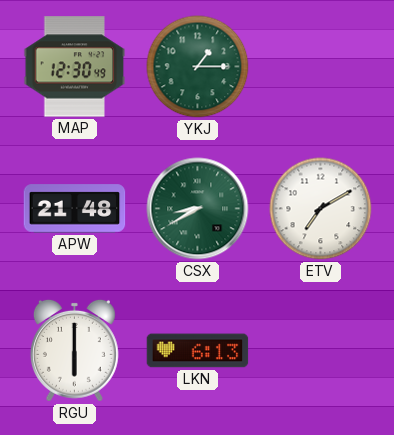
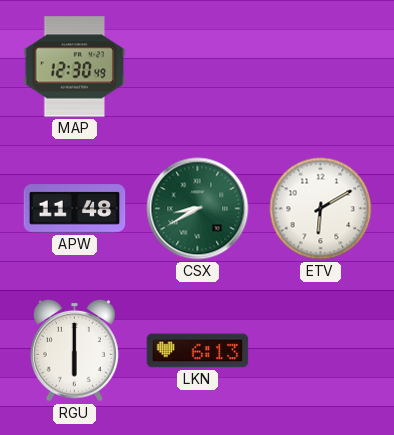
YKJ: 1:15 -> none (198, 67)
APW: 21:48 -> 11:48 (75, 209)
ETV: 7:10 -> 6:10 (321, 209)
